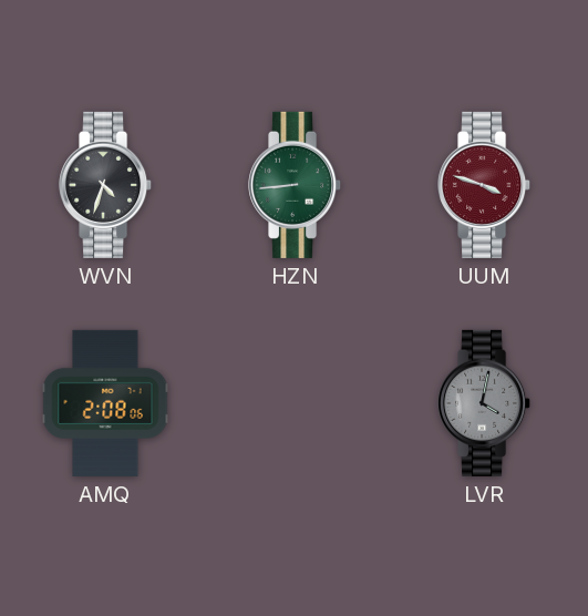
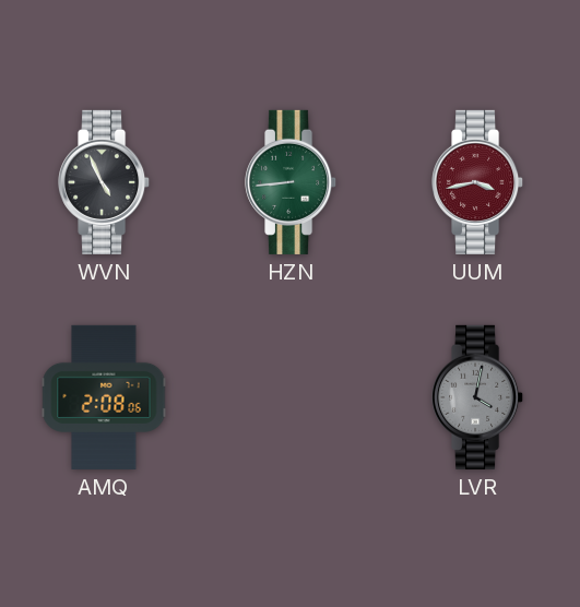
WVN: 4:33 -> 4:56 (105, 182)
UUM: 3:48 -> 3:43 (478, 182)
